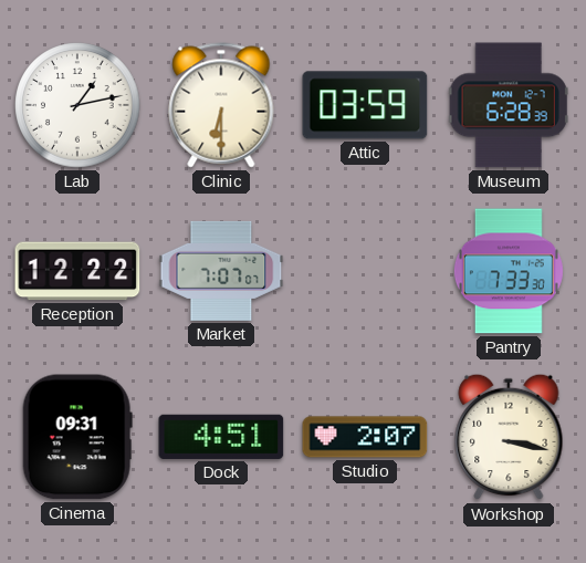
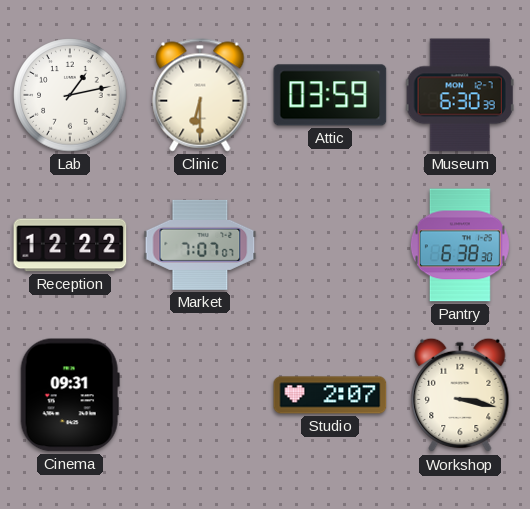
Museum: 6:28 -> 6:30 (460, 95)
Pantry: 7:33 -> 6:38 (460, 245)
Dock: 4:51 -> none (221, 437)
